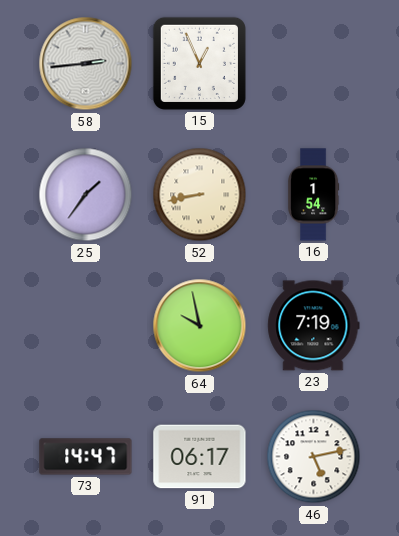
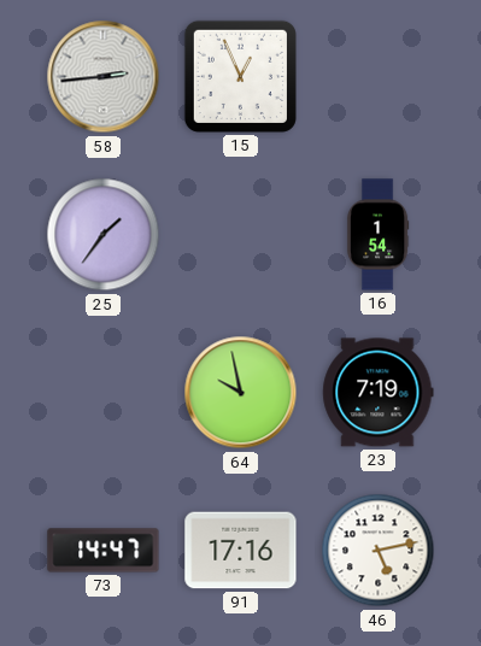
52: 8:43 -> none (200, 195)
91: 06:17 -> 17:16 (241, 551)
